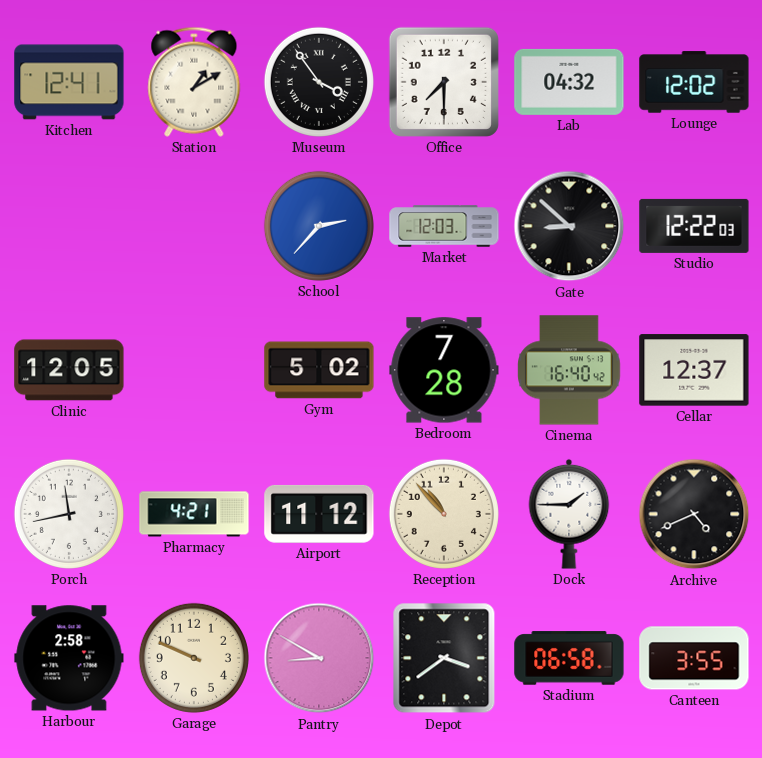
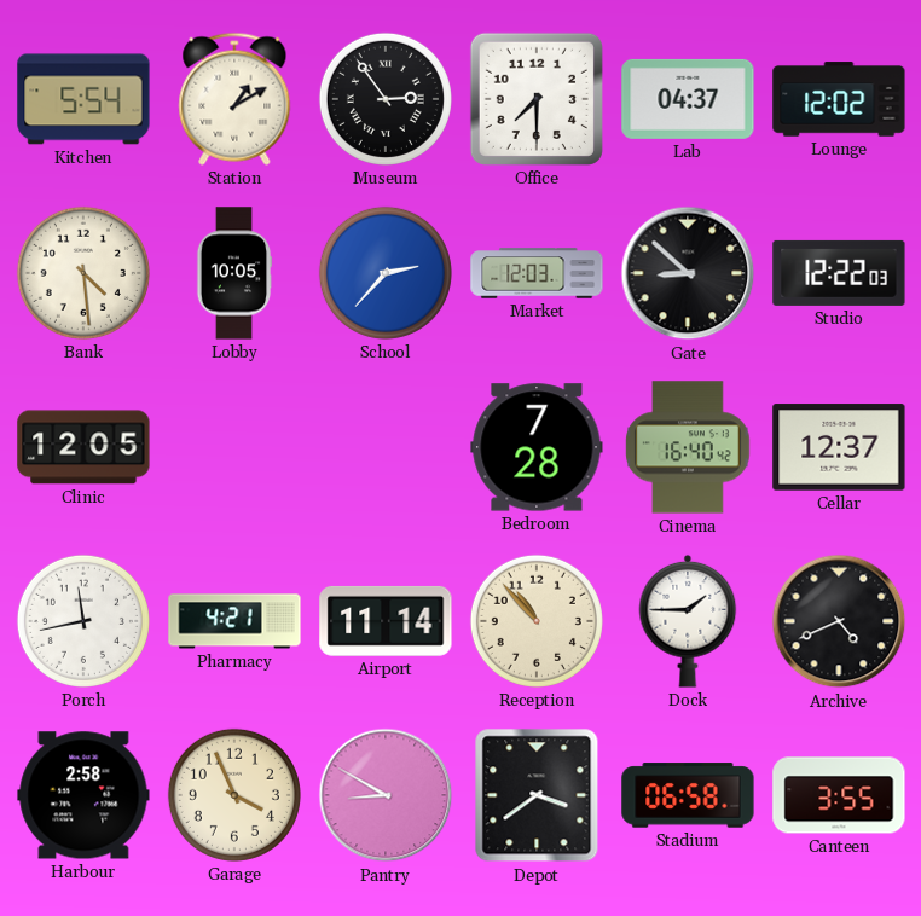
Kitchen: 12:41 -> 5:54 (83, 99)
Museum: 3:54 -> 2:54 (386, 99)
Lab: 04:32 -> 04:37 (688, 99)
Bank: none -> 4:29 (83, 273)
Lobby: none -> 10:05 (234, 273)
Gym: 5:02 -> none (319, 370)
Airport: 11:12 -> 11:14 (386, 621)
Garage: 9:49 -> 3:56 (234, 795)
